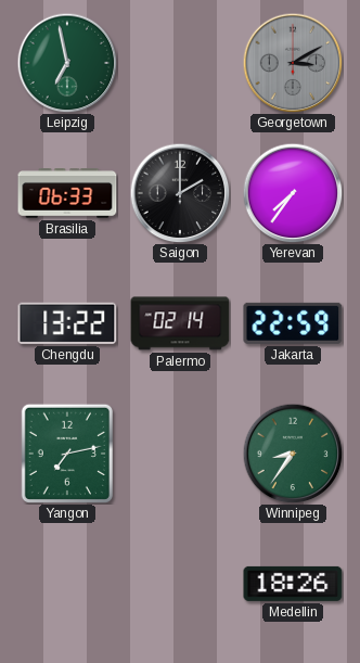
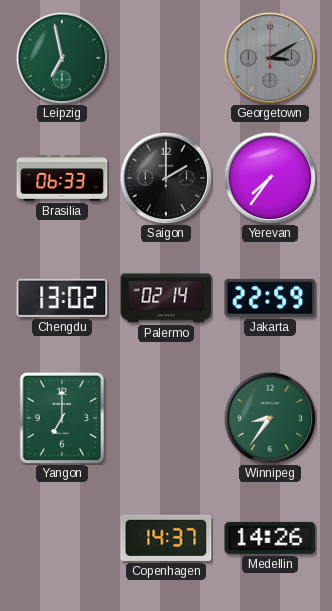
Chengdu: 13:22 -> 13:02 (62, 298)
Yangon: 7:13 -> 7:00 (62, 418)
Copenhagen: none -> 14:37 (166, 538)
Medellin: 18:26 -> 14:26 (270, 538)
